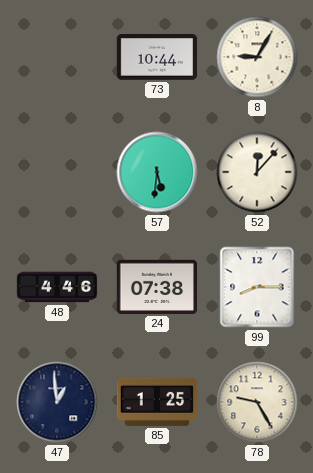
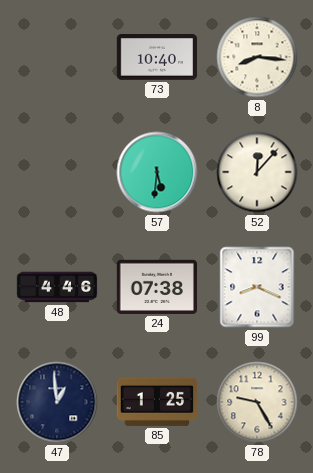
73: 10:44 -> 10:40 (157, 58)
8: 9:05 -> 8:16 (257, 57)
99: 8:15 -> 8:19 (257, 287)
